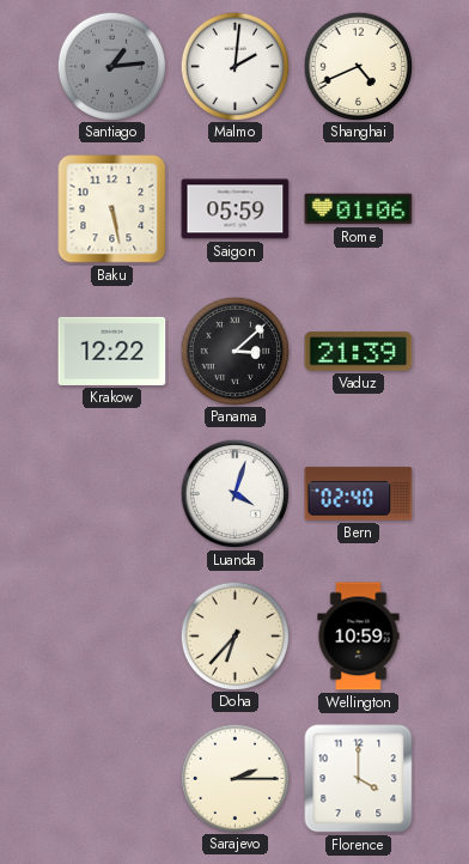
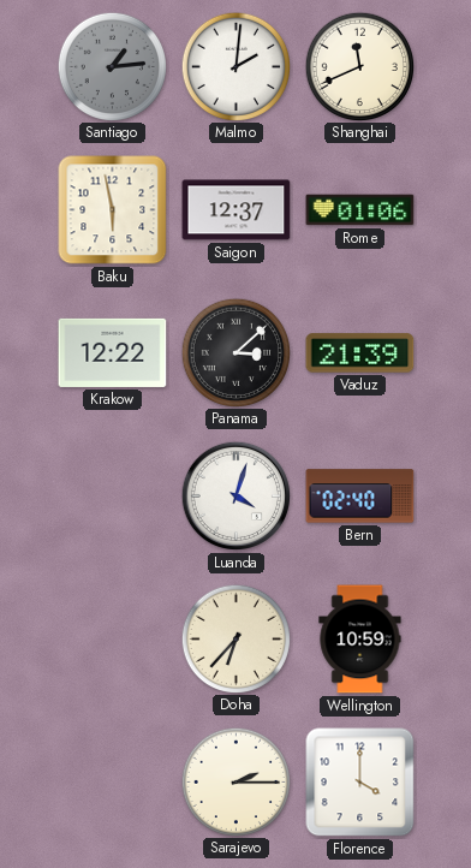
Shanghai: 4:41 -> 11:41 (359, 66)
Baku: 5:28 -> 5:58 (113, 210)
Saigon: 05:59 -> 12:37 (237, 210)
